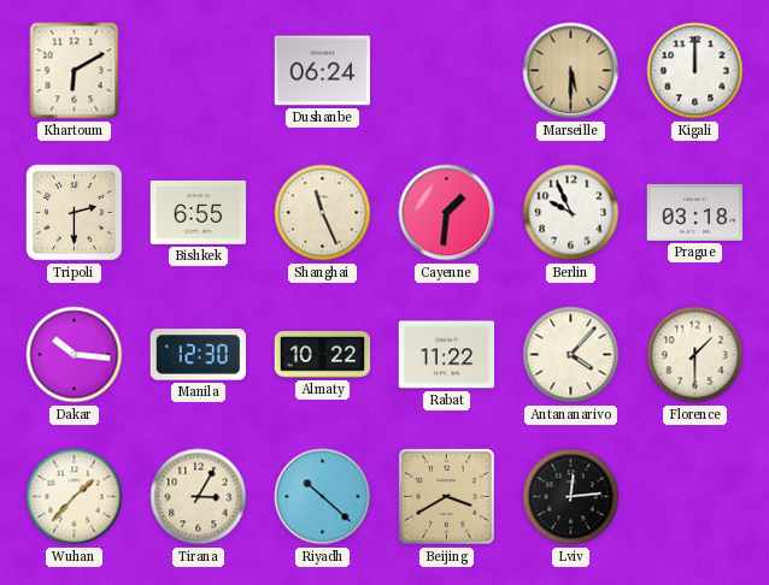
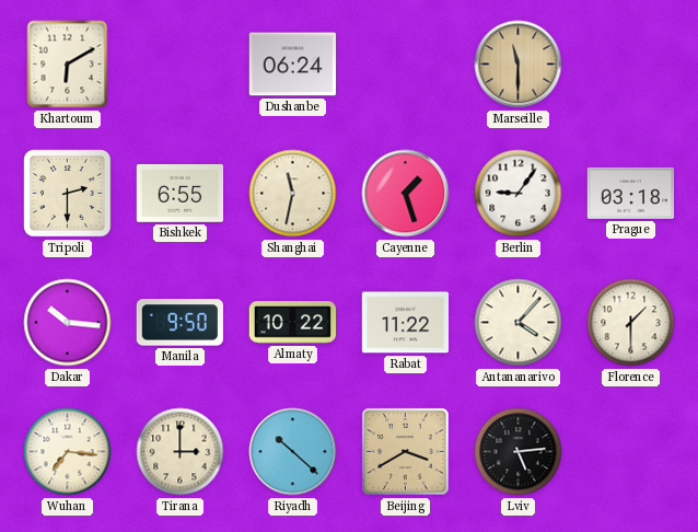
Marseille: 5:30 -> 11:30 (519, 65)
Kigali: 12:00 -> none (695, 71)
Shanghai: 11:26 -> 11:32 (293, 194)
Cayenne: 1:31 -> 1:27 (406, 194)
Berlin: 9:56 -> 9:06 (519, 194)
Manila: 12:30 -> 9:50 (179, 323)
Wuhan: 1:37 -> 7:16 (68, 452)
Tirana: 3:05 -> 3:00 (181, 452)
Lviv: 12:14 -> 5:14 (519, 452)
